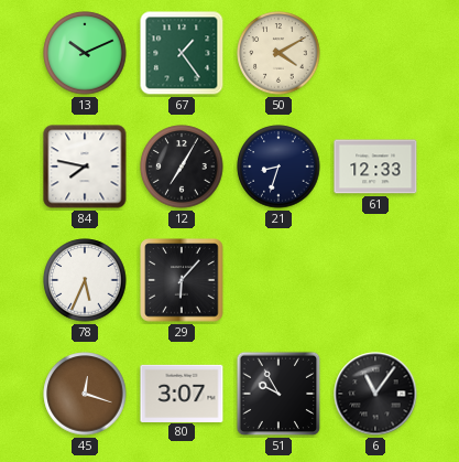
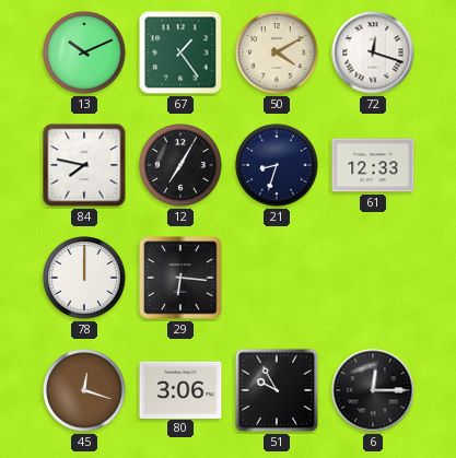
72: none -> 12:18 (373, 52)
78: 5:34 -> 12:00 (84, 278)
29: 6:07 -> 6:16 (180, 278)
80: 3:07 -> 3:06 (180, 389)
6: 11:06 -> 12:15 (373, 390)
